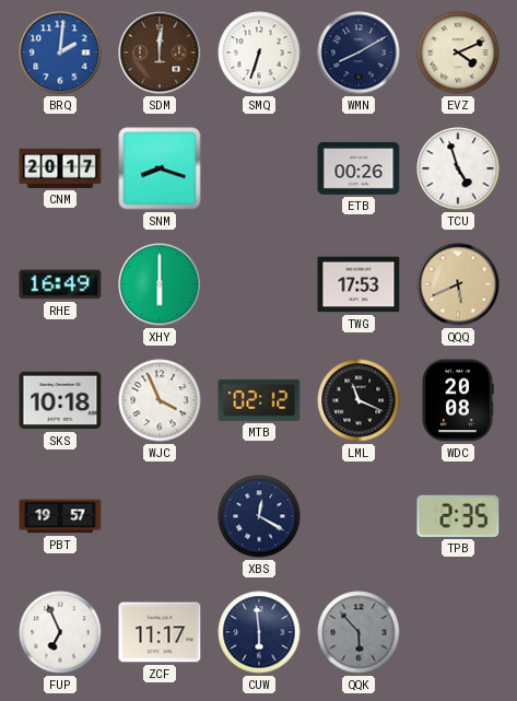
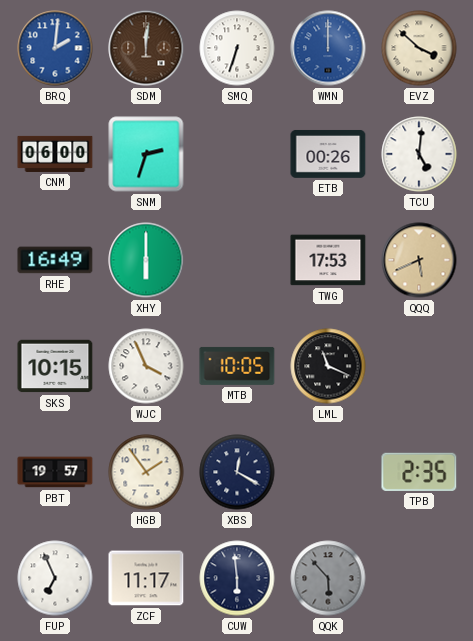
WMN: 8:10 -> 12:00 (328, 48)
WMN dial: navy -> blue (328, 48)
EVZ: 4:11 -> 3:52 (419, 48)
CNM: 20:17 -> 06:00 (55, 154)
SNM: 8:18 -> 2:33 (146, 154)
TCU: 4:57 -> 5:01 (419, 154)
SKS: 10:18 -> 10:15 (55, 366)
MTB: 02:12 -> 10:05 (237, 366)
WDC: 20:08 -> none (458, 400)
HGB: none -> 1:54 (146, 472)
